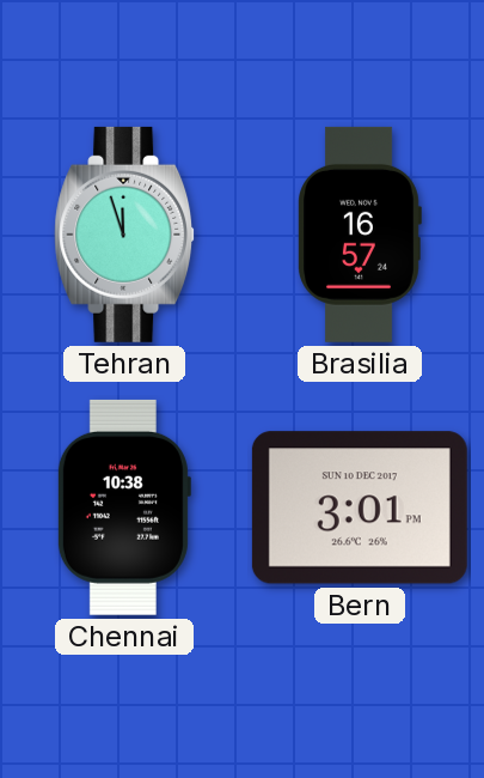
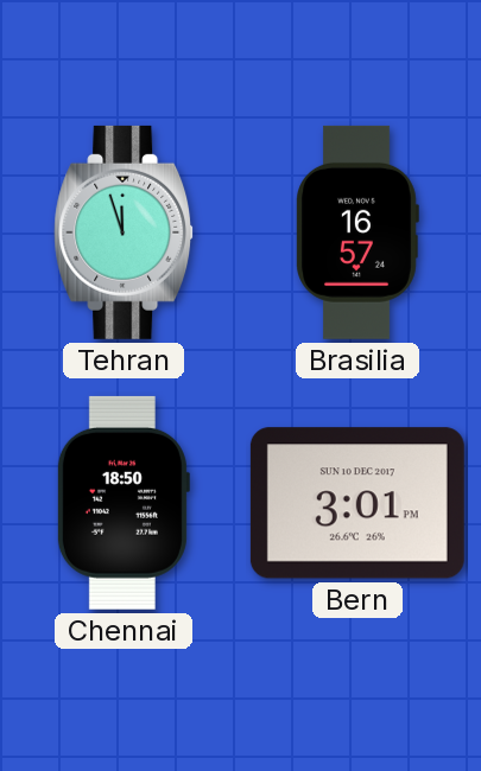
Chennai: 10:38 -> 18:50 (122, 503)
